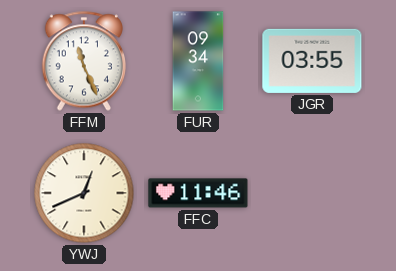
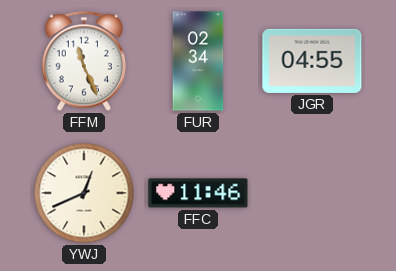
FUR: 09:34 -> 02:34 (198, 61)
JGR: 03:55 -> 04:55 (312, 61)
